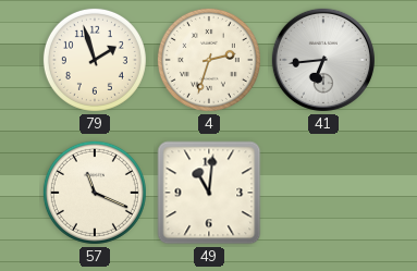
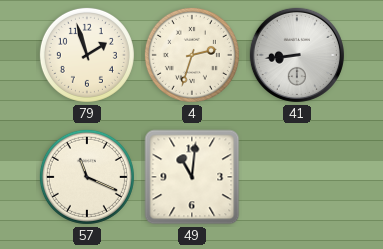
41: 6:44 -> 8:44 (297, 55)
